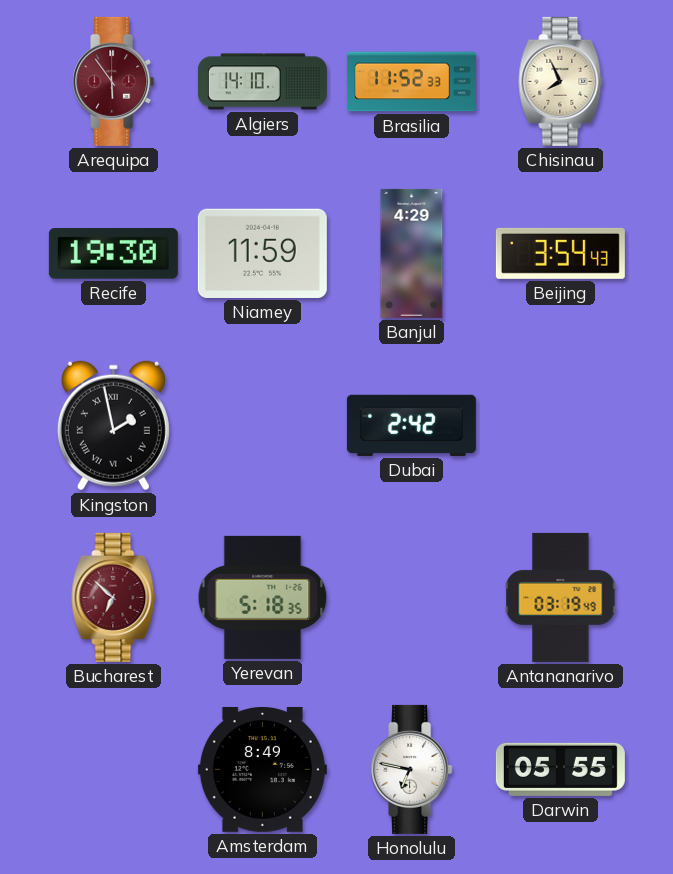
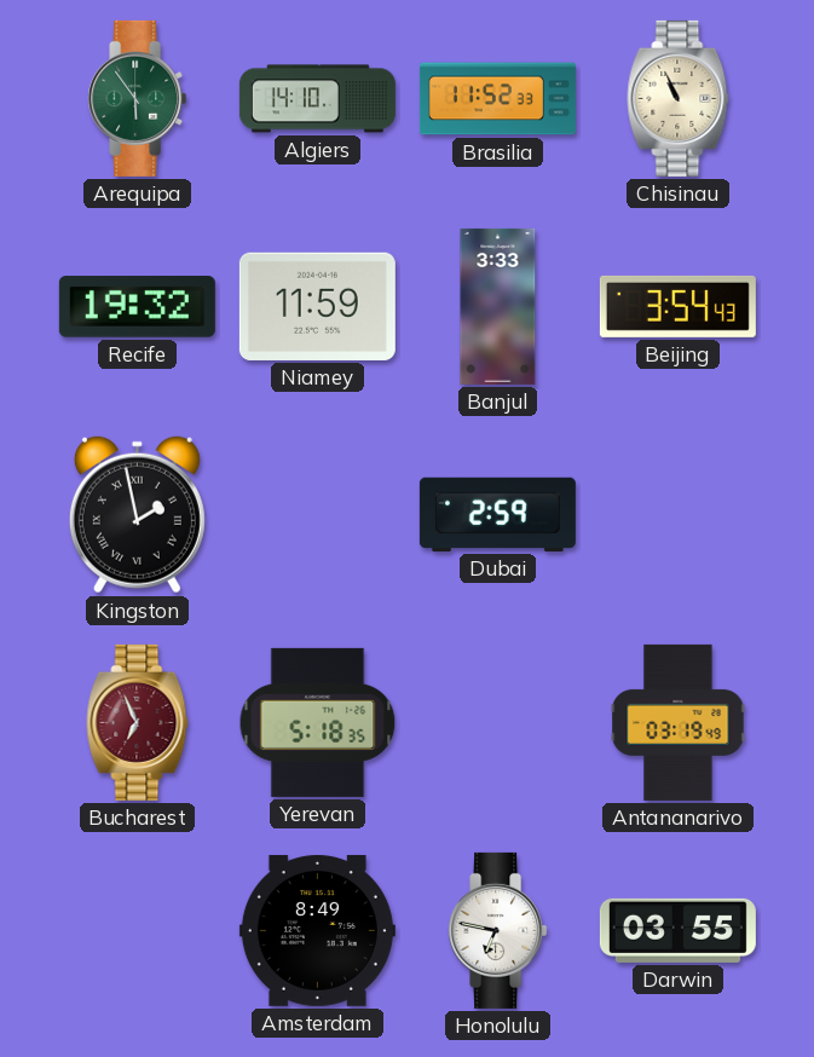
Arequipa dial: burgundy -> green (138, 98)
Chisinau: 7:56 -> 10:56 (679, 98)
Recife: 19:30 -> 19:32 (137, 307)
Banjul: 4:29 -> 3:33 (498, 306)
Dubai: 2:42 -> 2:59 (497, 514)
Bucharest: 6:52 -> 6:56 (138, 722)
Darwin: 05:55 -> 03:55 (677, 930)
